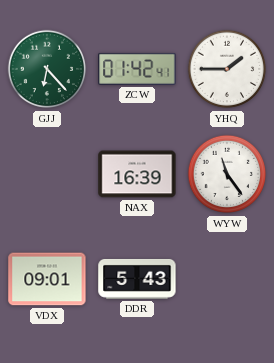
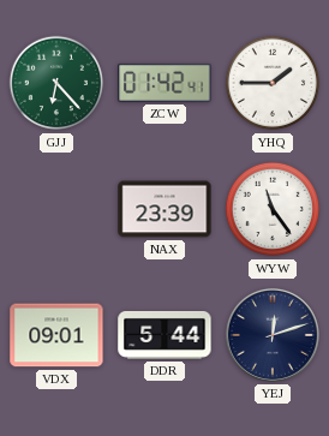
NAX: 16:39 -> 23:39 (164, 209)
DDR: 5:43 -> 5:44 (164, 335)
YEJ: none -> 12:12 (273, 335)
